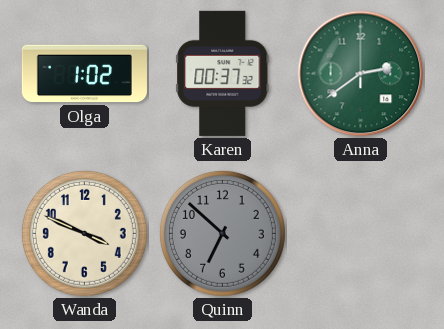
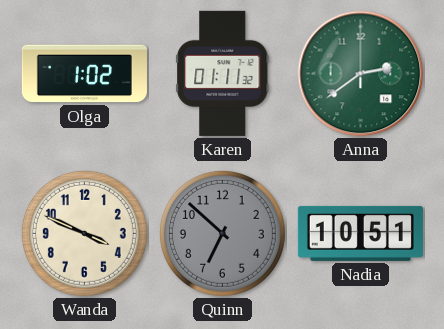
Karen: 00:37 -> 01:11 (223, 73)
Nadia: none -> 10:51 (360, 233)
